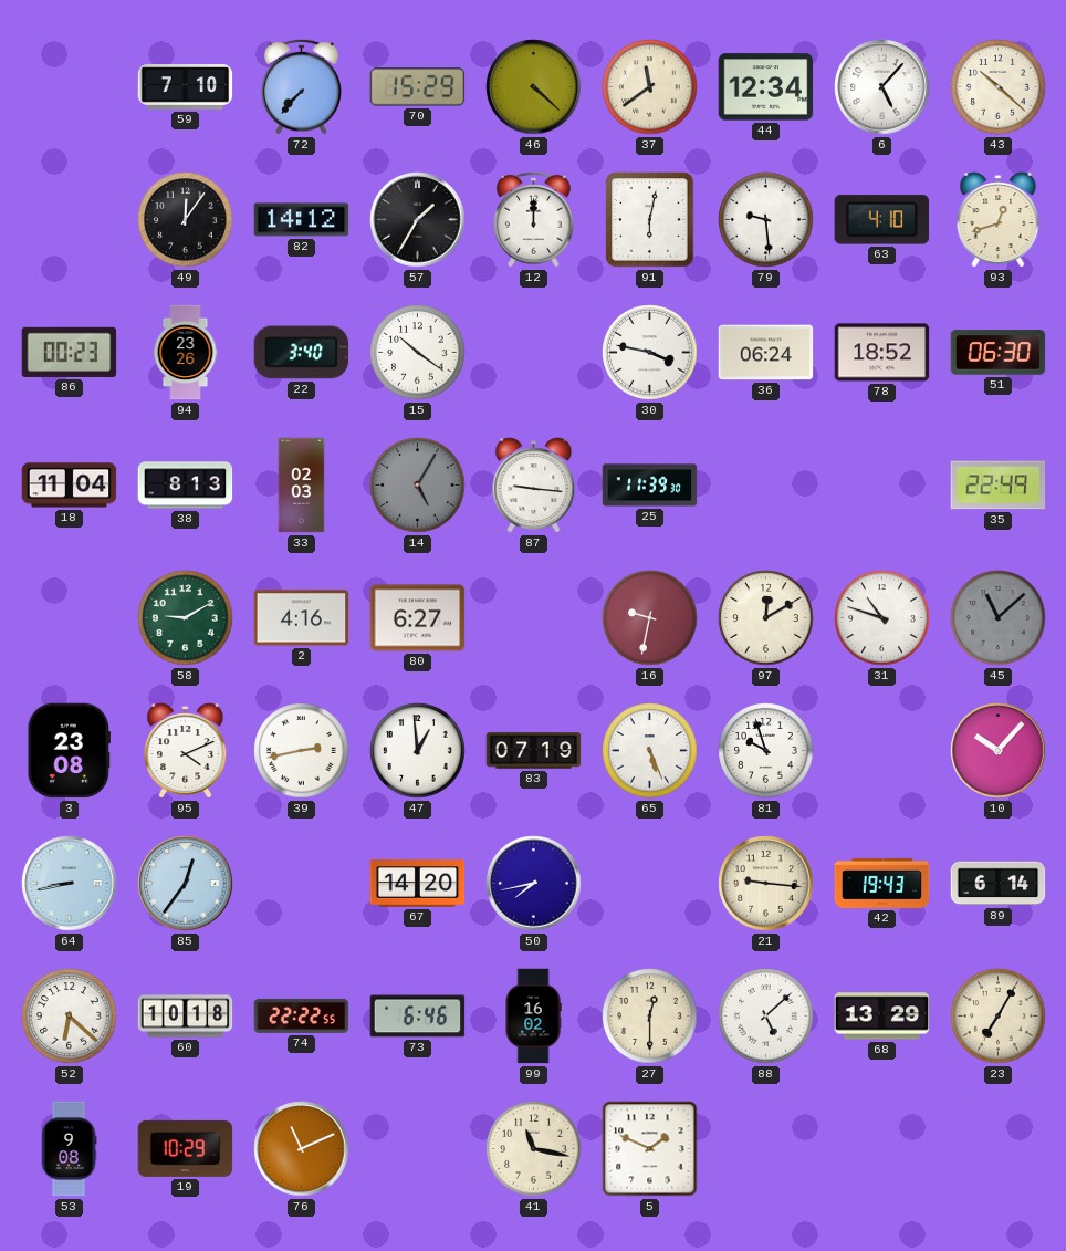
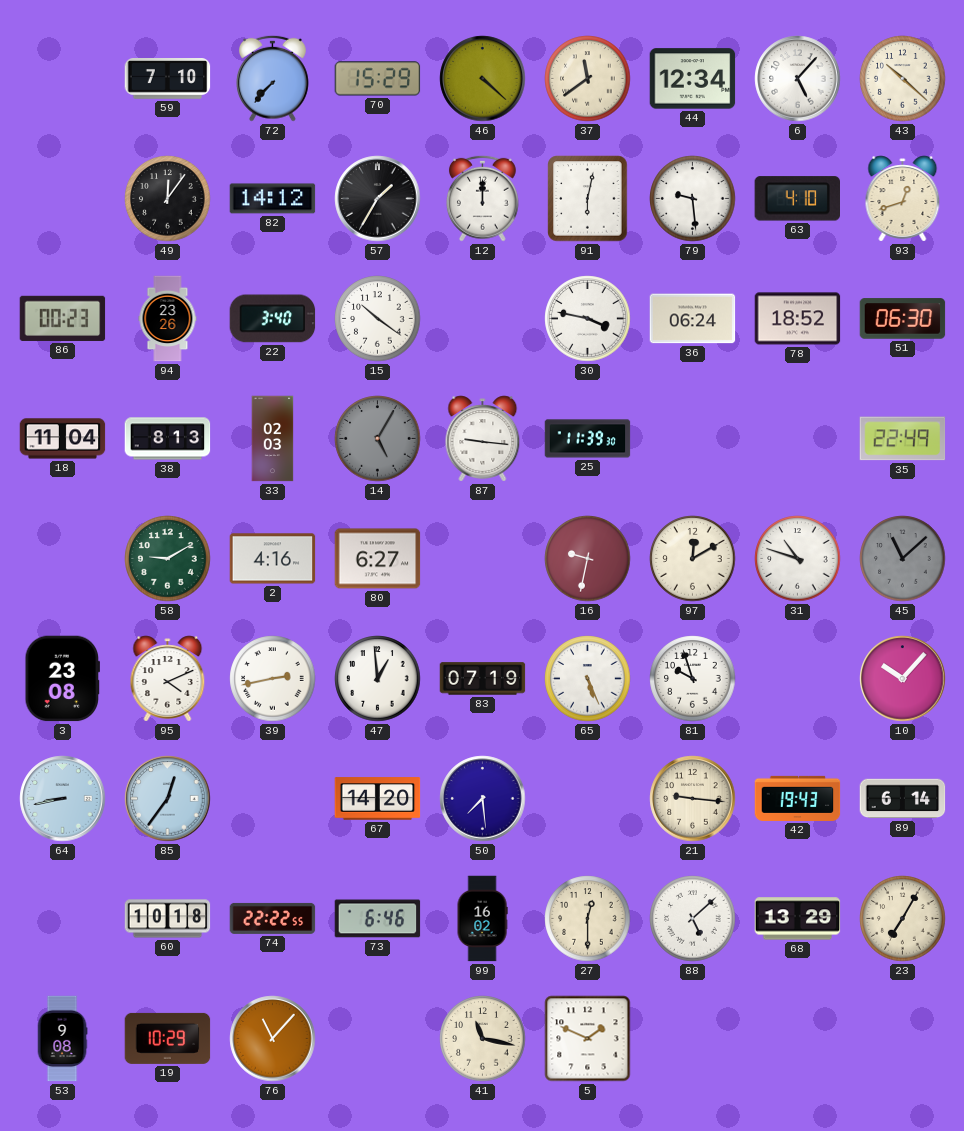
50: 7:43 -> 7:29 (483, 799)
52: 6:22 -> none (70, 1017)
76: 11:11 -> 11:07 (273, 1039)
